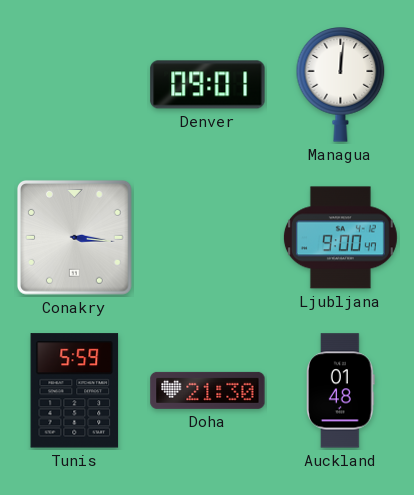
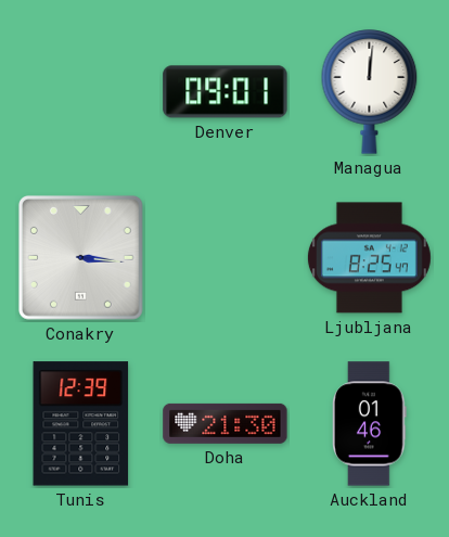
Ljubljana: 9:00 -> 8:25 (369, 258)
Tunis: 5:59 -> 12:39 (81, 424)
Auckland: 01:48 -> 01:46 (370, 424)
